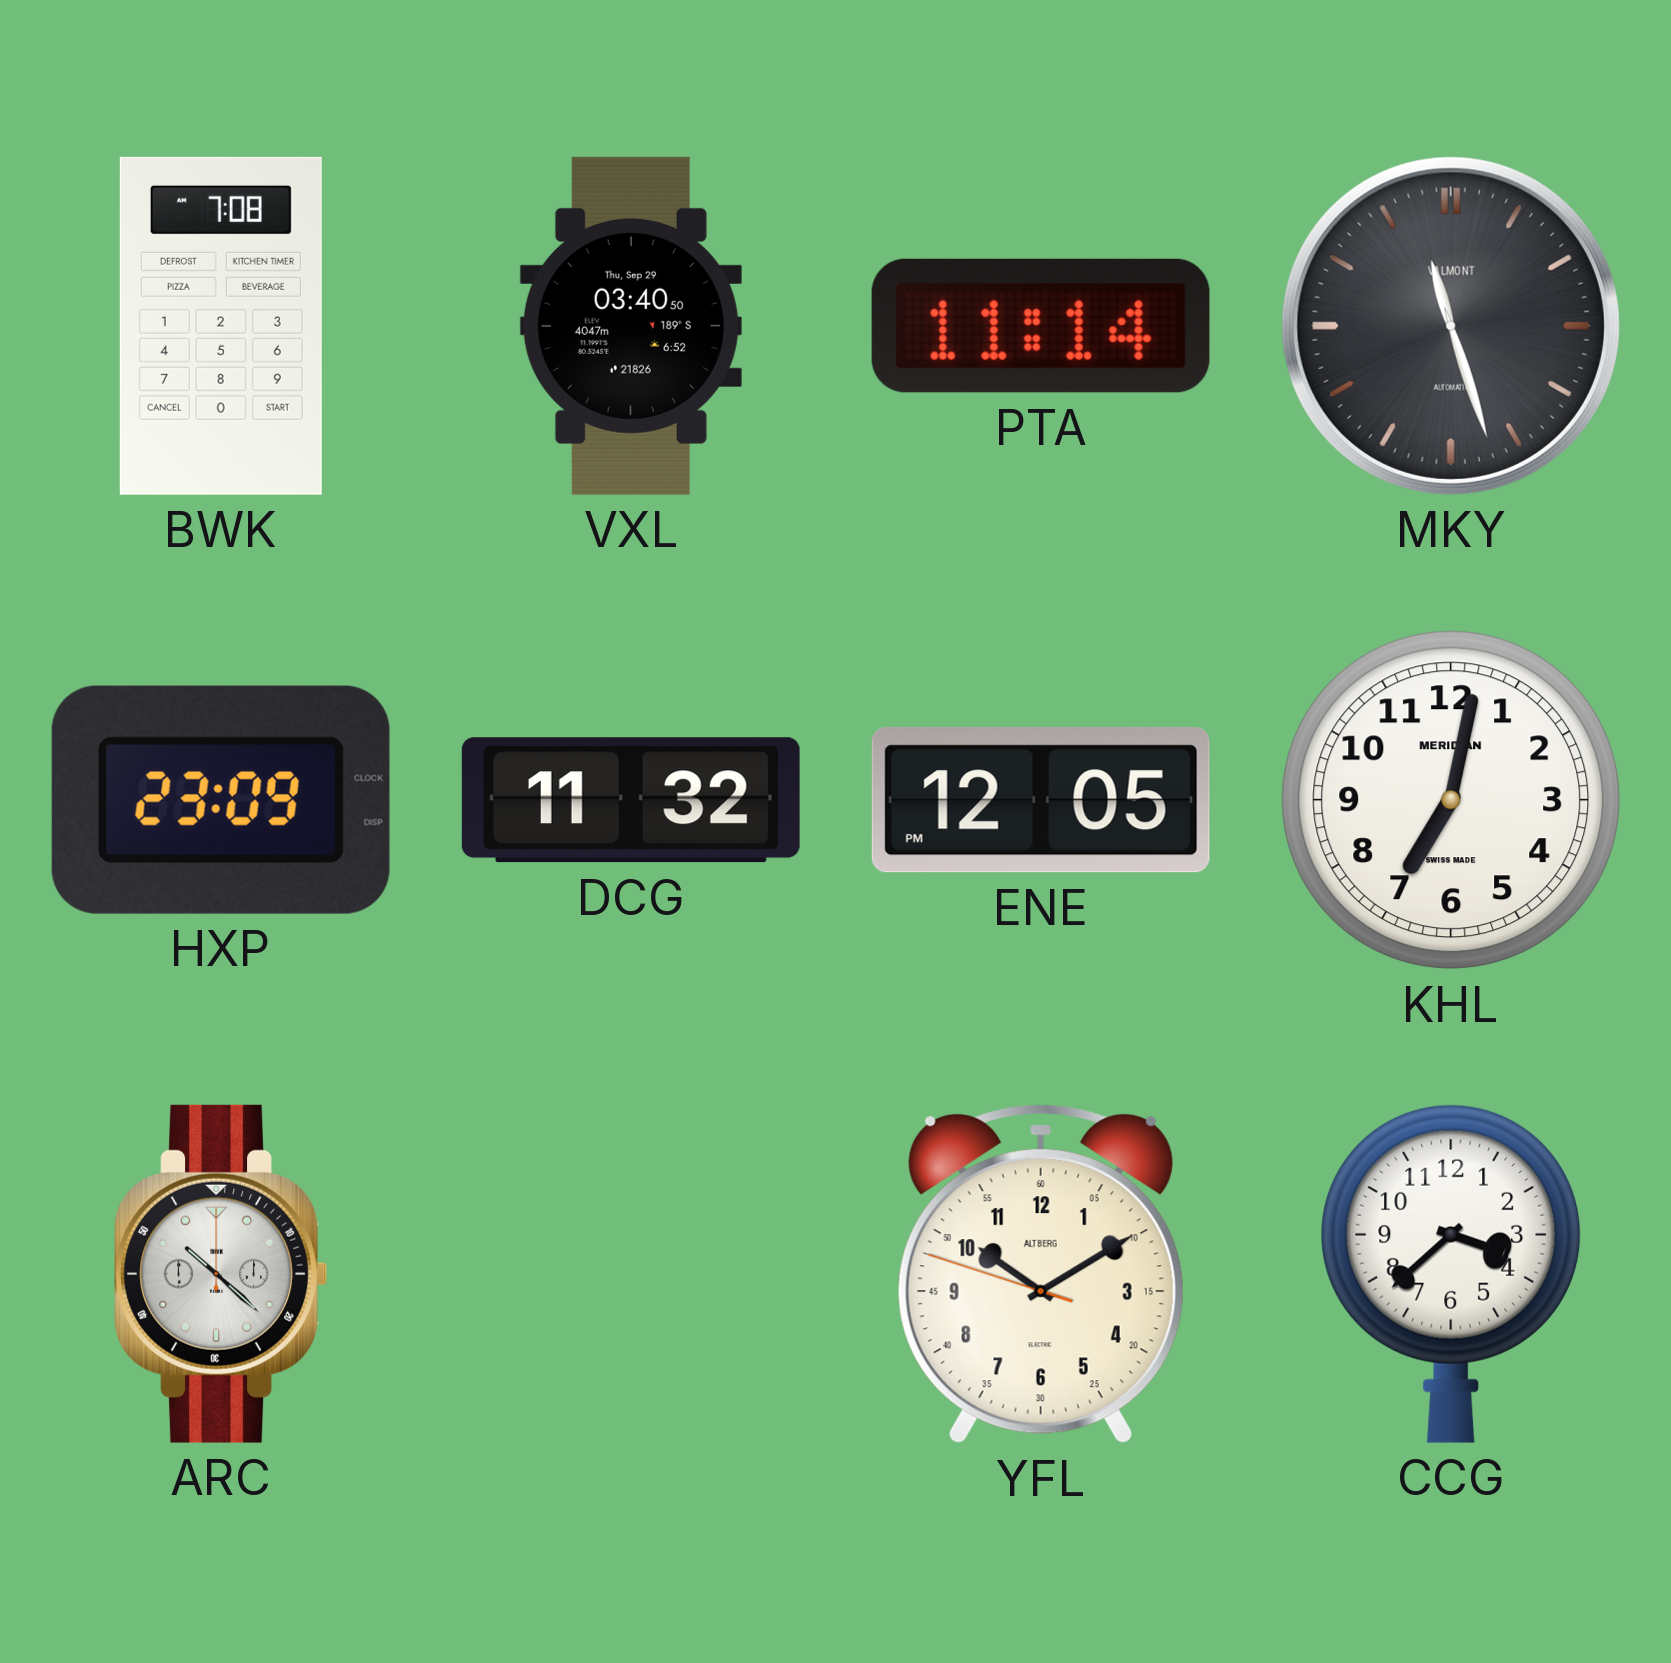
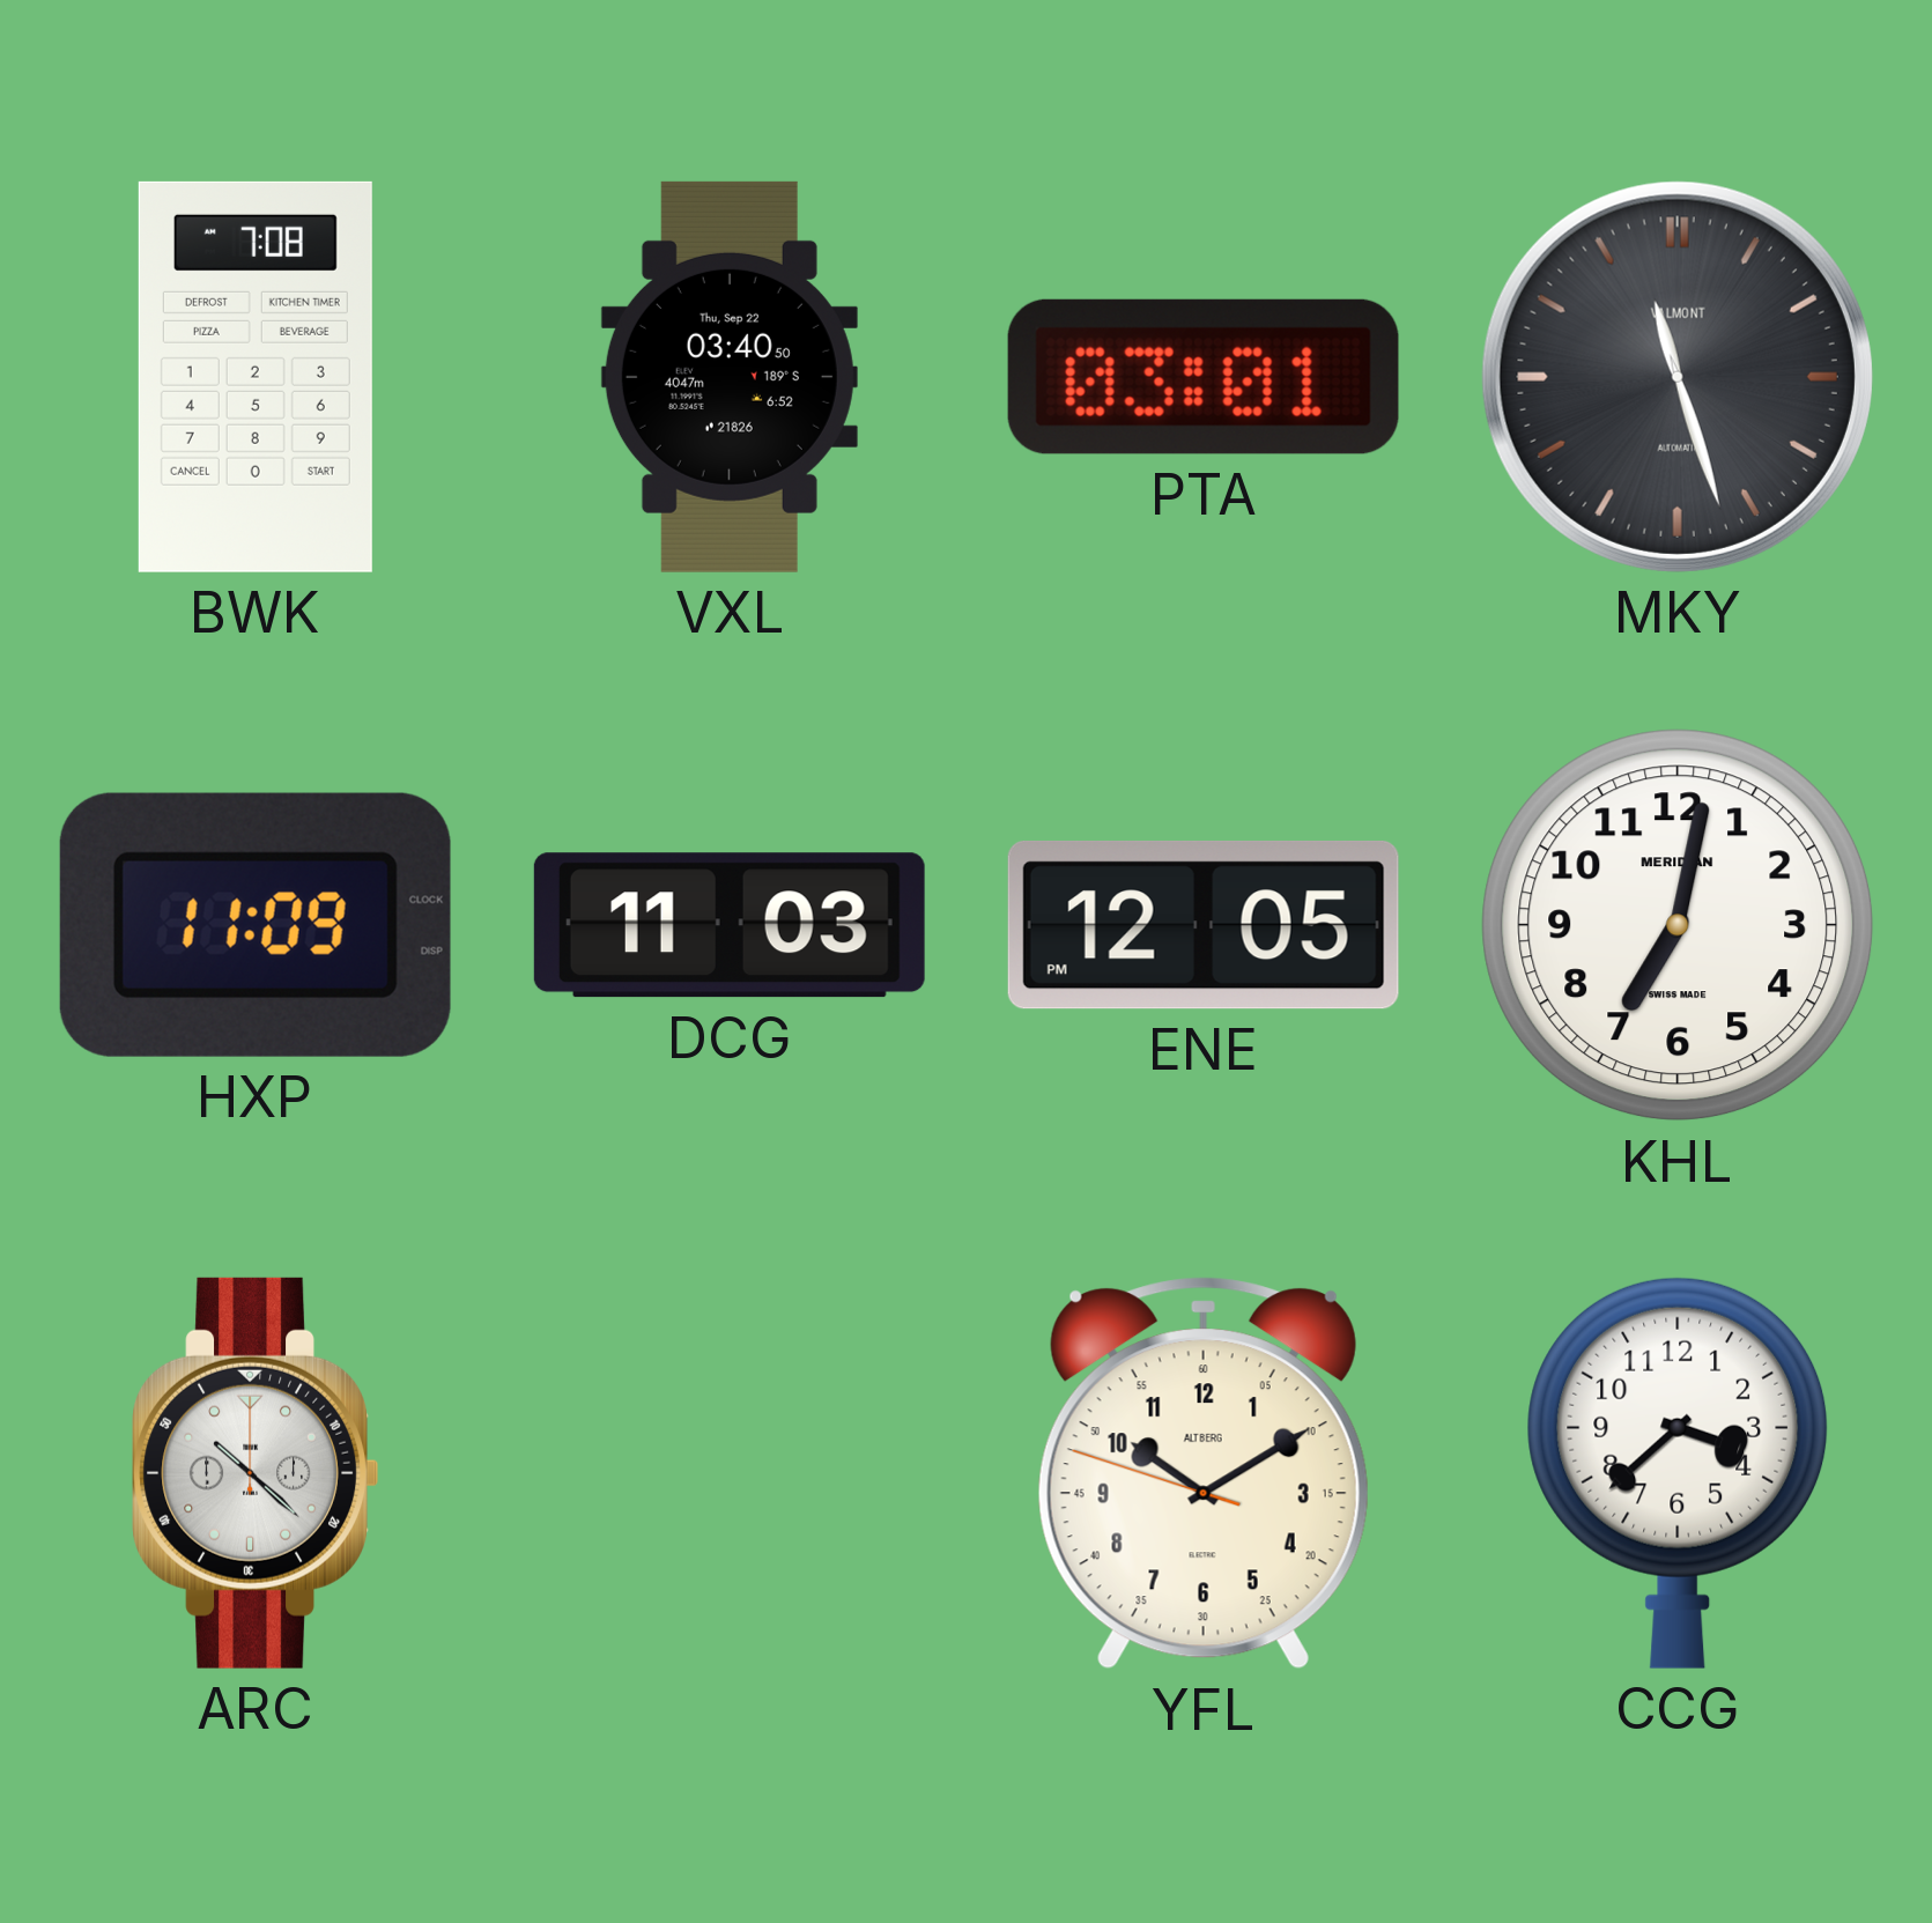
VXL date: Thu, Sep 29 -> Thu, Sep 22 (730, 377)
PTA: 11:14 -> 03:01 (1204, 377)
HXP: 23:09 -> 11:09 (256, 925)
DCG: 11:32 -> 11:03 (730, 925)
